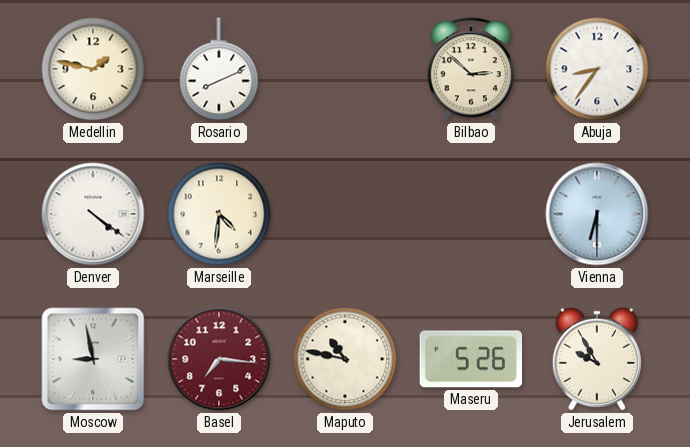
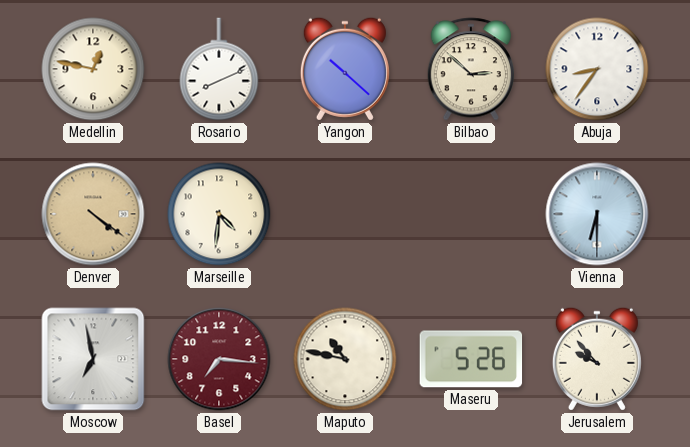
Medellin: 1:47 -> 12:47 (93, 69)
Yangon: none -> 10:22 (345, 69)
Denver dial: white -> champagne (93, 214)
Moscow: 8:58 -> 6:58 (93, 359)
Jerusalem: 9:55 -> 9:53 (597, 359)
